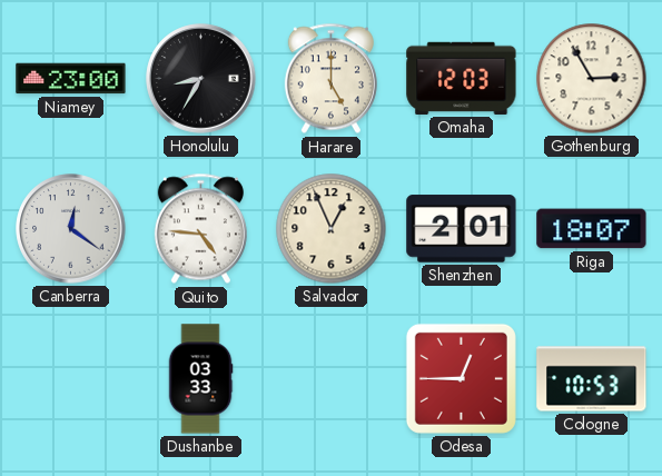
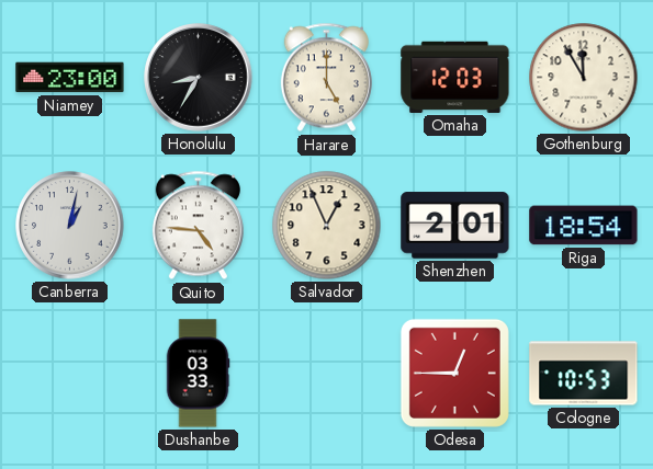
Gothenburg: 2:55 -> 11:55 (584, 78)
Canberra: 12:21 -> 1:02 (70, 226)
Riga: 18:07 -> 18:54 (584, 226)
